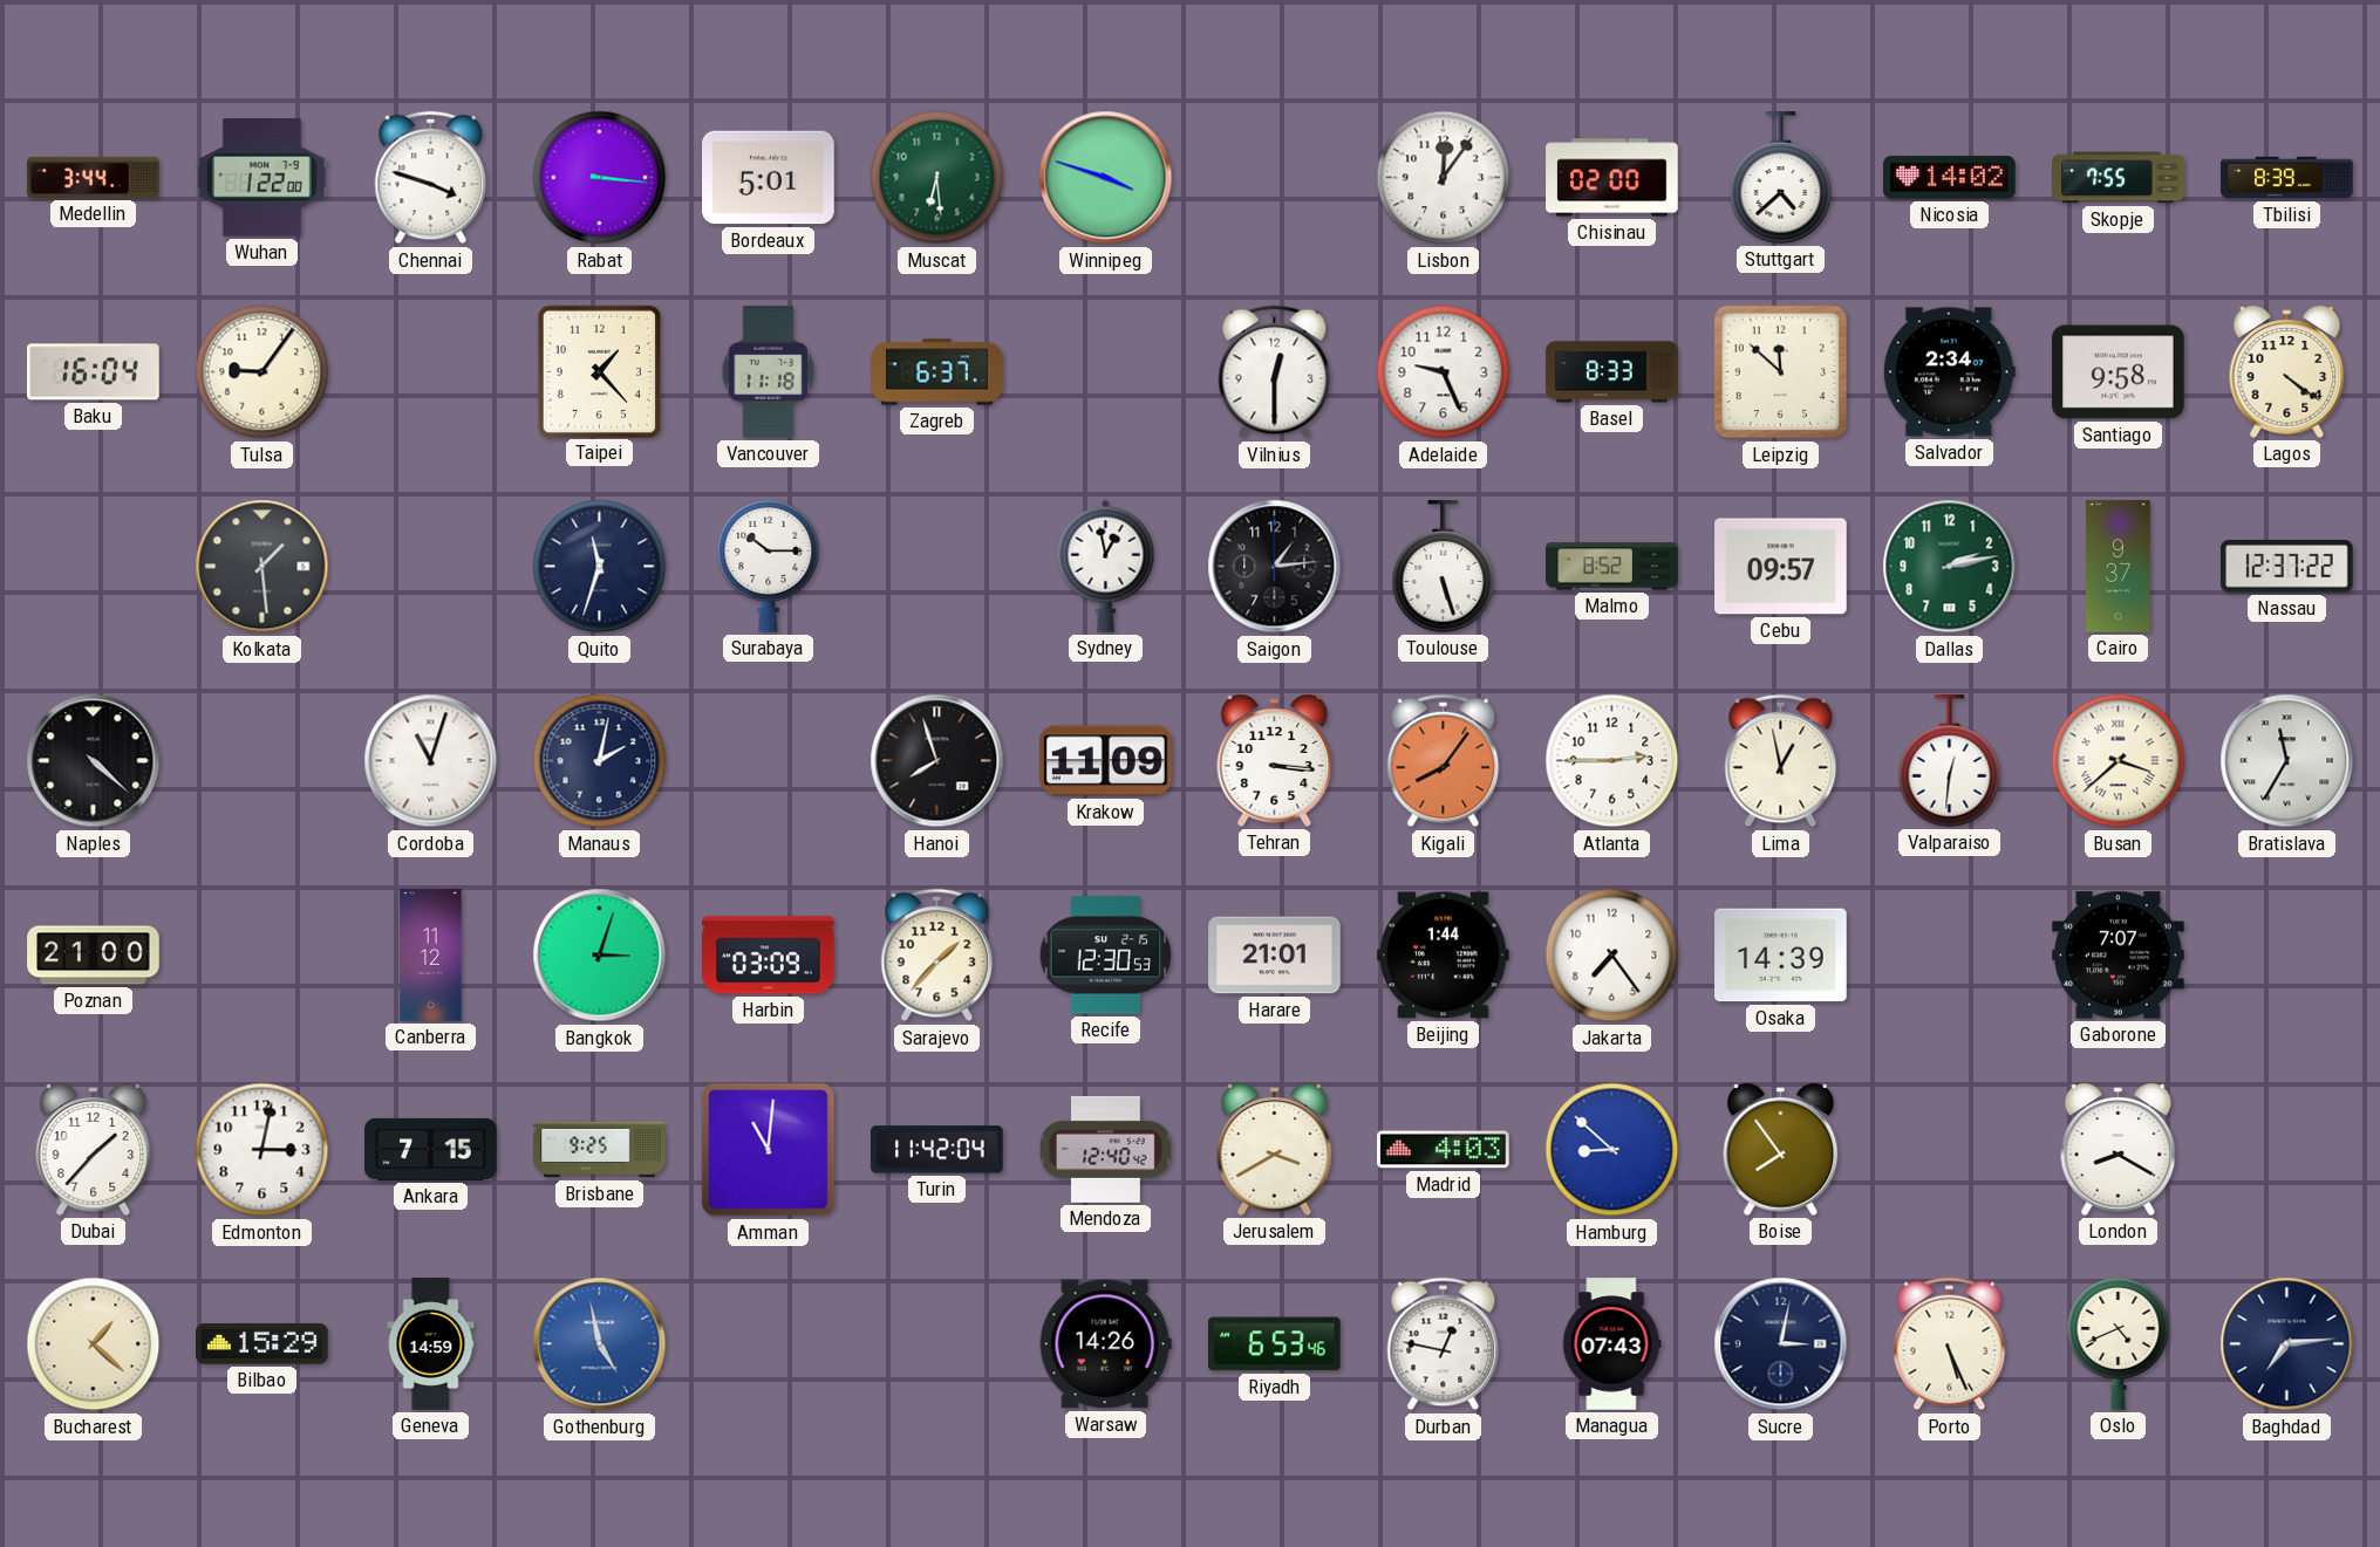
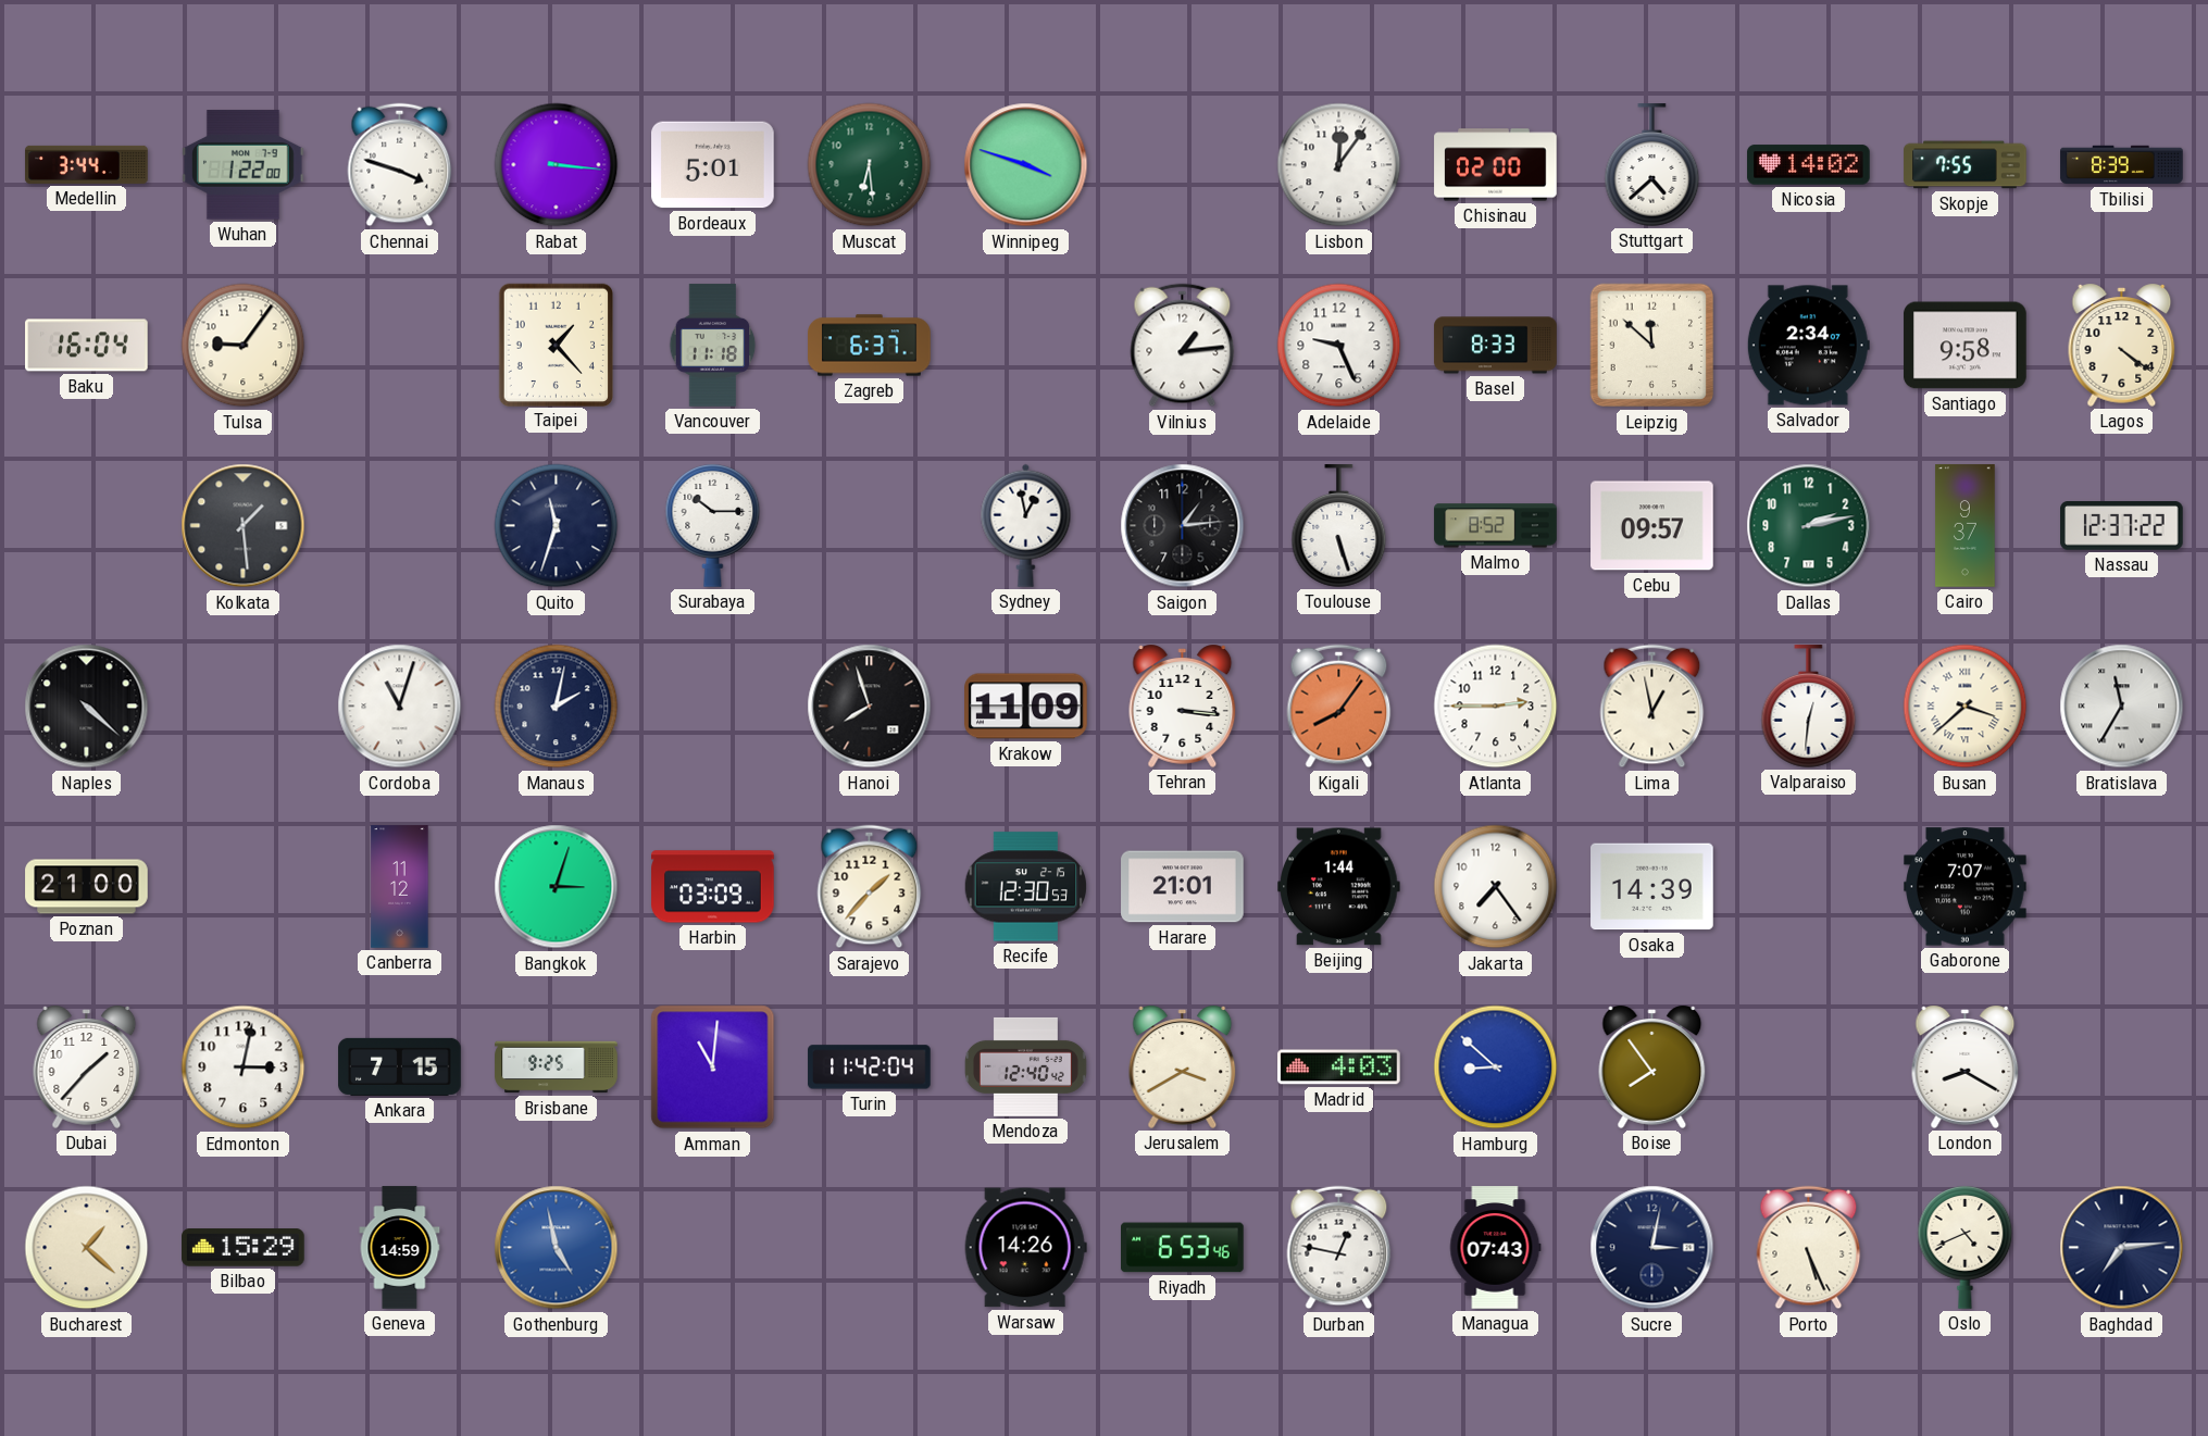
Vilnius: 12:30 -> 1:14 (1183, 346)
